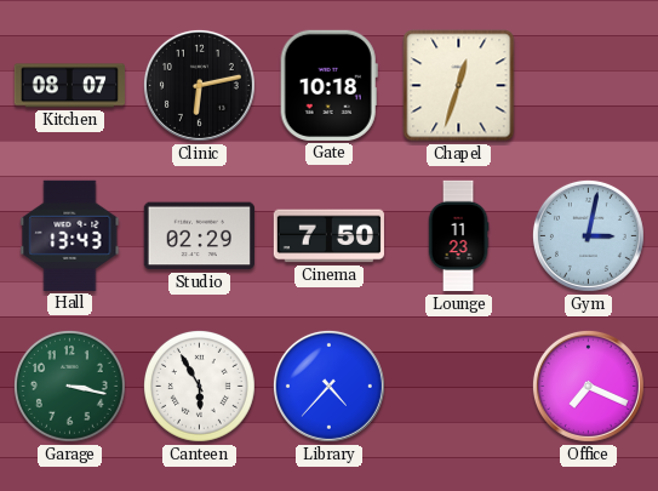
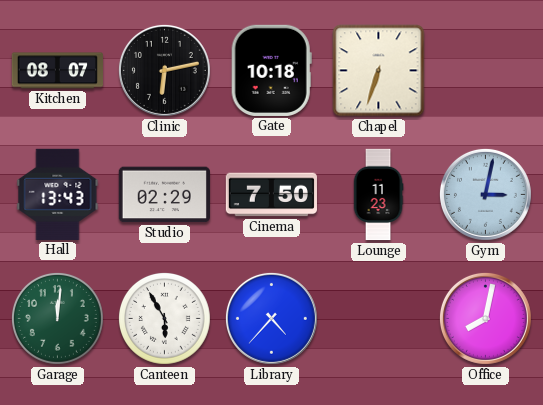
Chapel: 12:33 -> 6:33 (379, 71)
Garage: 3:17 -> 12:01 (57, 318)
Office: 7:19 -> 8:02 (485, 318)
